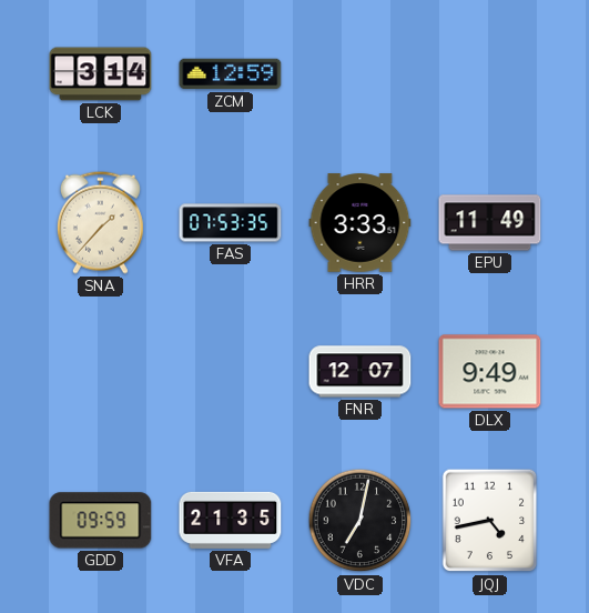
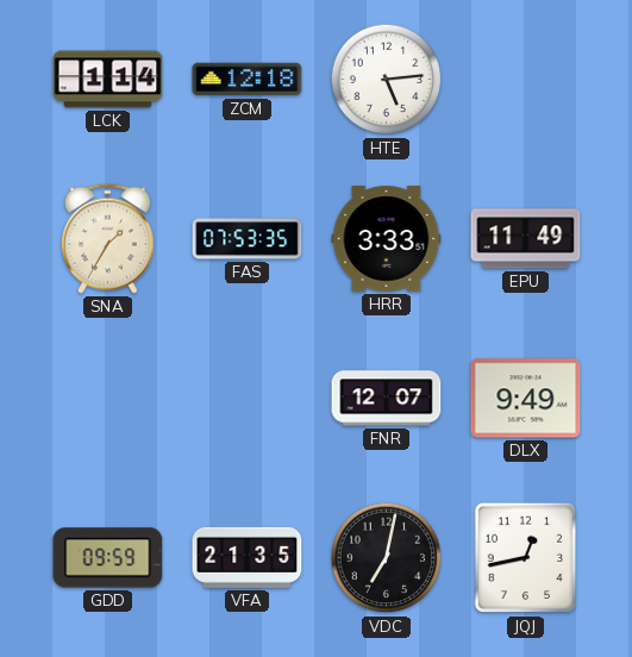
LCK: 3:14 -> 1:14 (108, 80)
ZCM: 12:59 -> 12:18 (248, 80)
HTE: none -> 5:14 (387, 80)
SNA: 1:37 -> 1:35 (107, 238)
JQJ: 4:43 -> 12:43 (526, 558)
